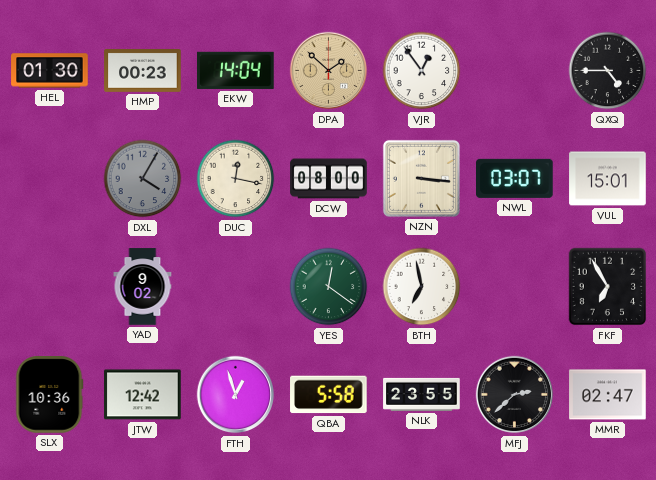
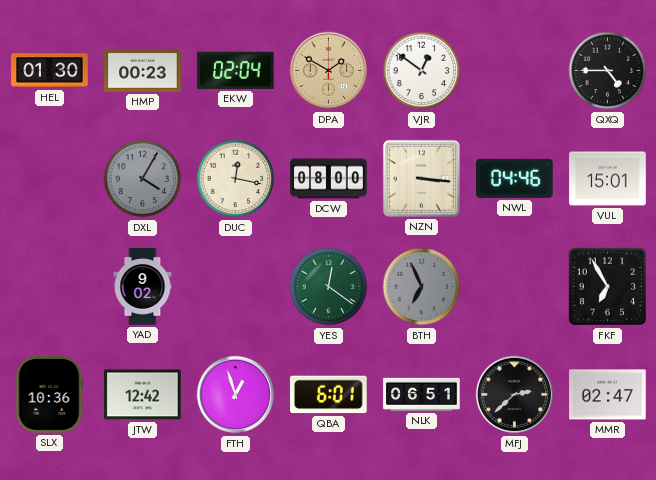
EKW: 14:04 -> 02:04 (236, 70)
DPA: 1:52 -> 1:50 (329, 71)
VJR: 12:54 -> 12:51 (422, 71)
NWL: 03:07 -> 04:46 (515, 178)
BTH: 6:58 -> 6:56 (422, 287)
BTH dial: white -> grey (422, 287)
QBA: 5:58 -> 6:01 (329, 395)
NLK: 23:55 -> 06:51 (422, 394)
